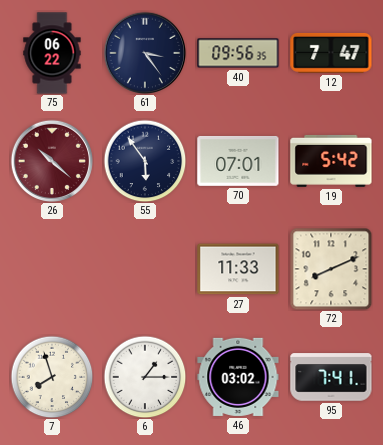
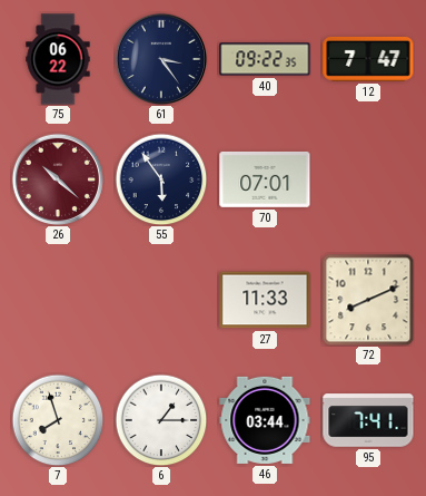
40: 09:56 -> 09:22 (265, 59)
19: 5:42 -> none (331, 161)
46: 03:02 -> 03:44 (265, 420)
